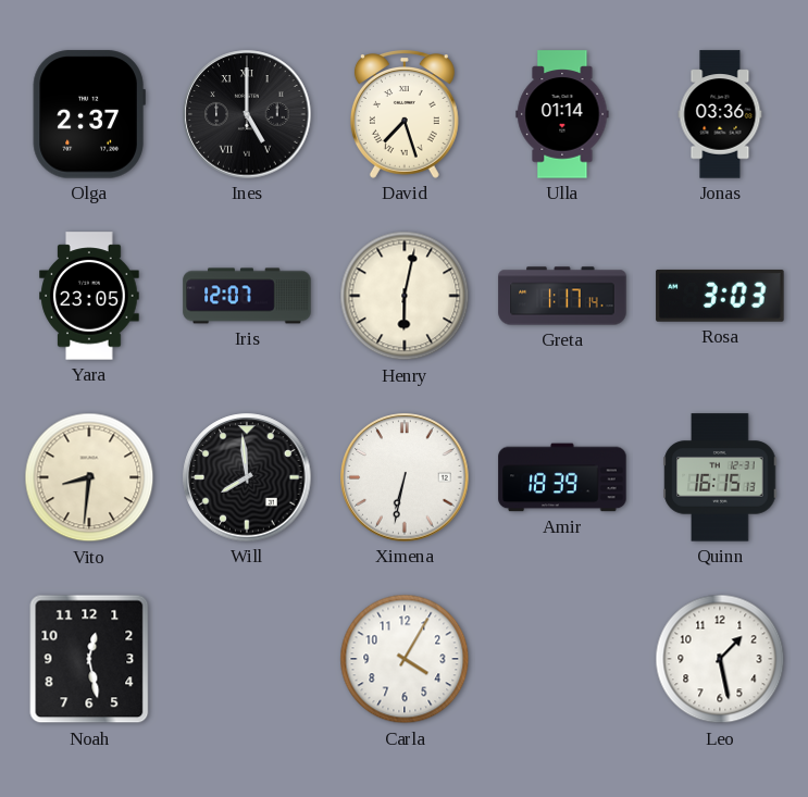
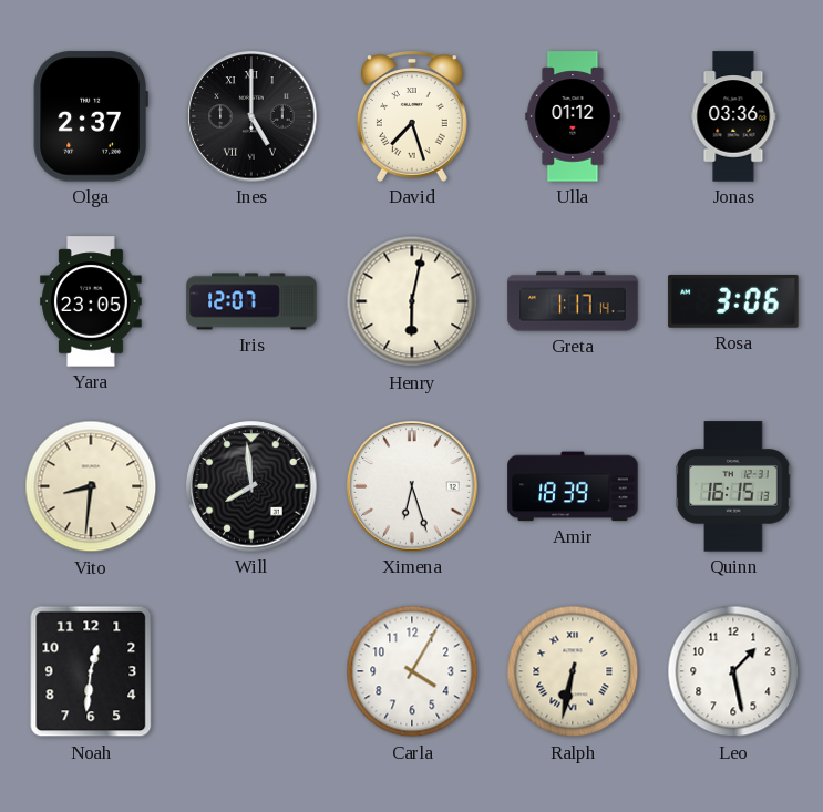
Ulla: 01:14 -> 01:12 (573, 116)
Rosa: 3:03 -> 3:06 (733, 301)
Ximena: 6:32 -> 6:27 (412, 486)
Noah: 12:28 -> 12:31 (91, 671)
Ralph: none -> 6:32 (573, 671)
